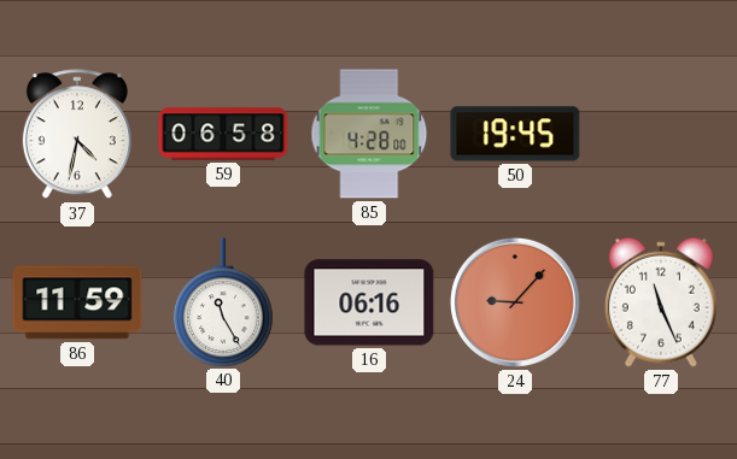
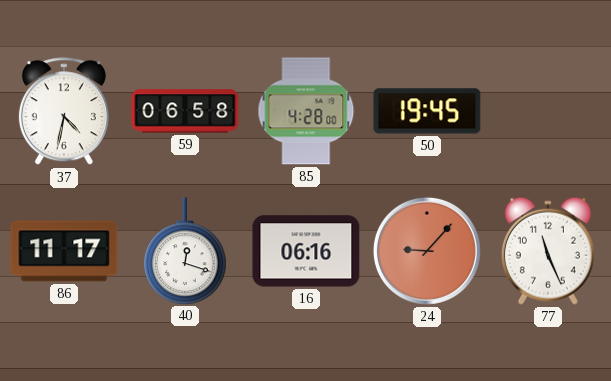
86: 11:59 -> 11:17 (64, 251)
40: 11:25 -> 12:18 (185, 251)
